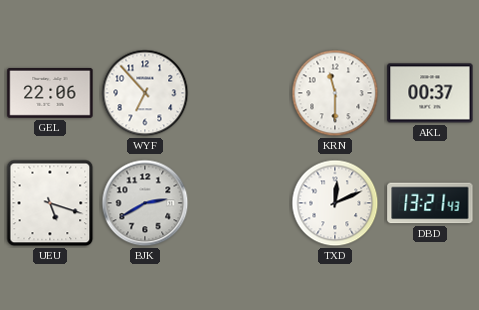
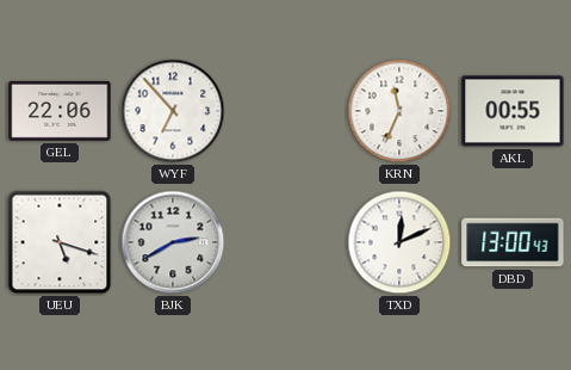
KRN: 11:30 -> 11:34 (399, 111)
AKL: 00:37 -> 00:55 (513, 111)
DBD: 13:21 -> 13:00 (513, 242)
